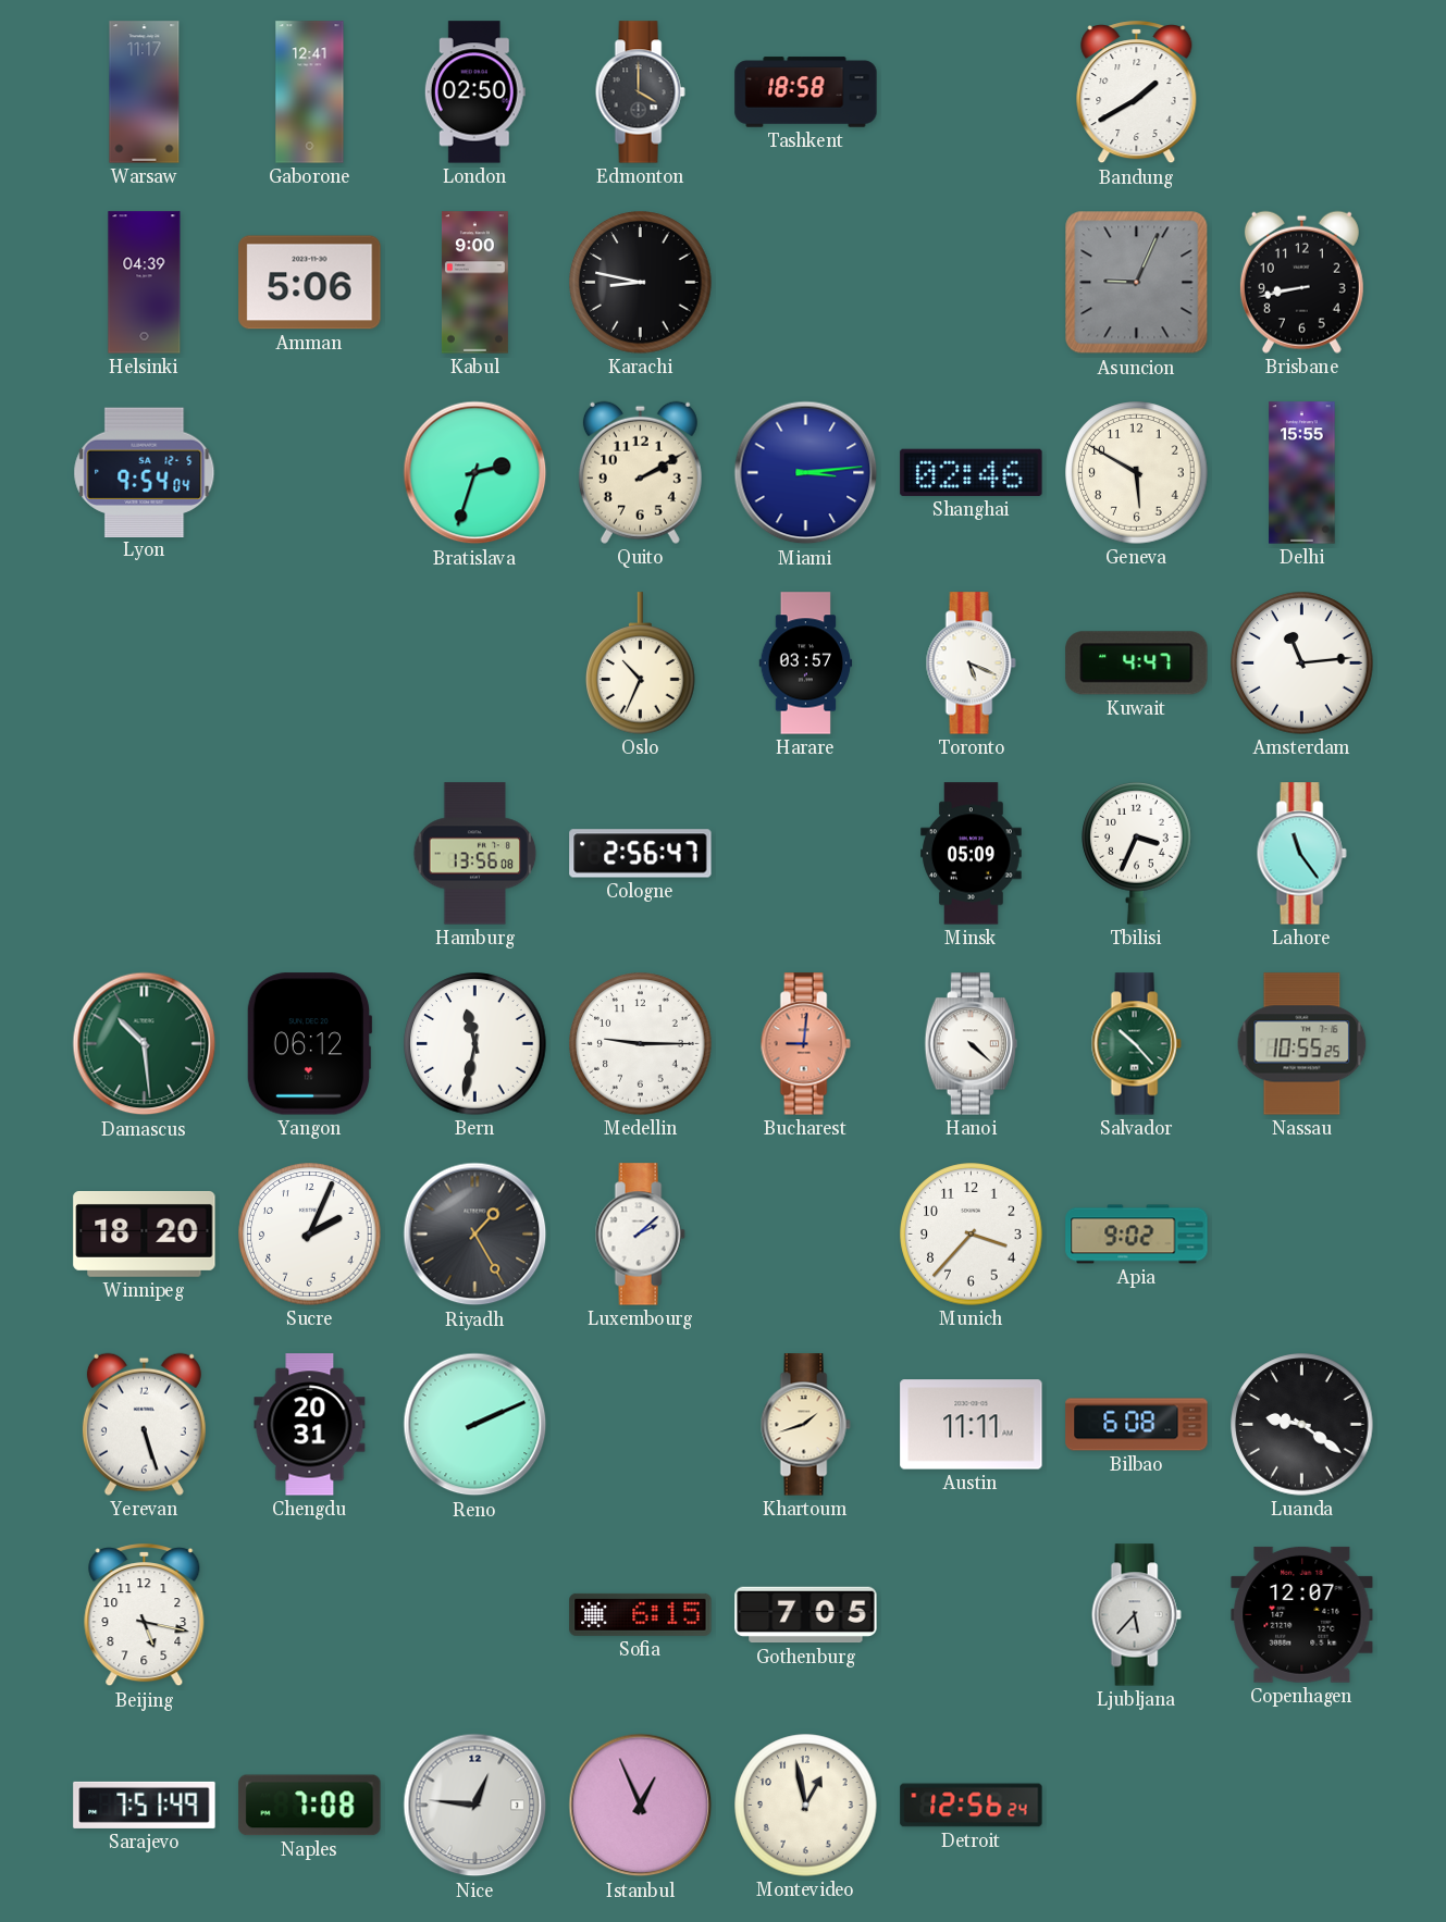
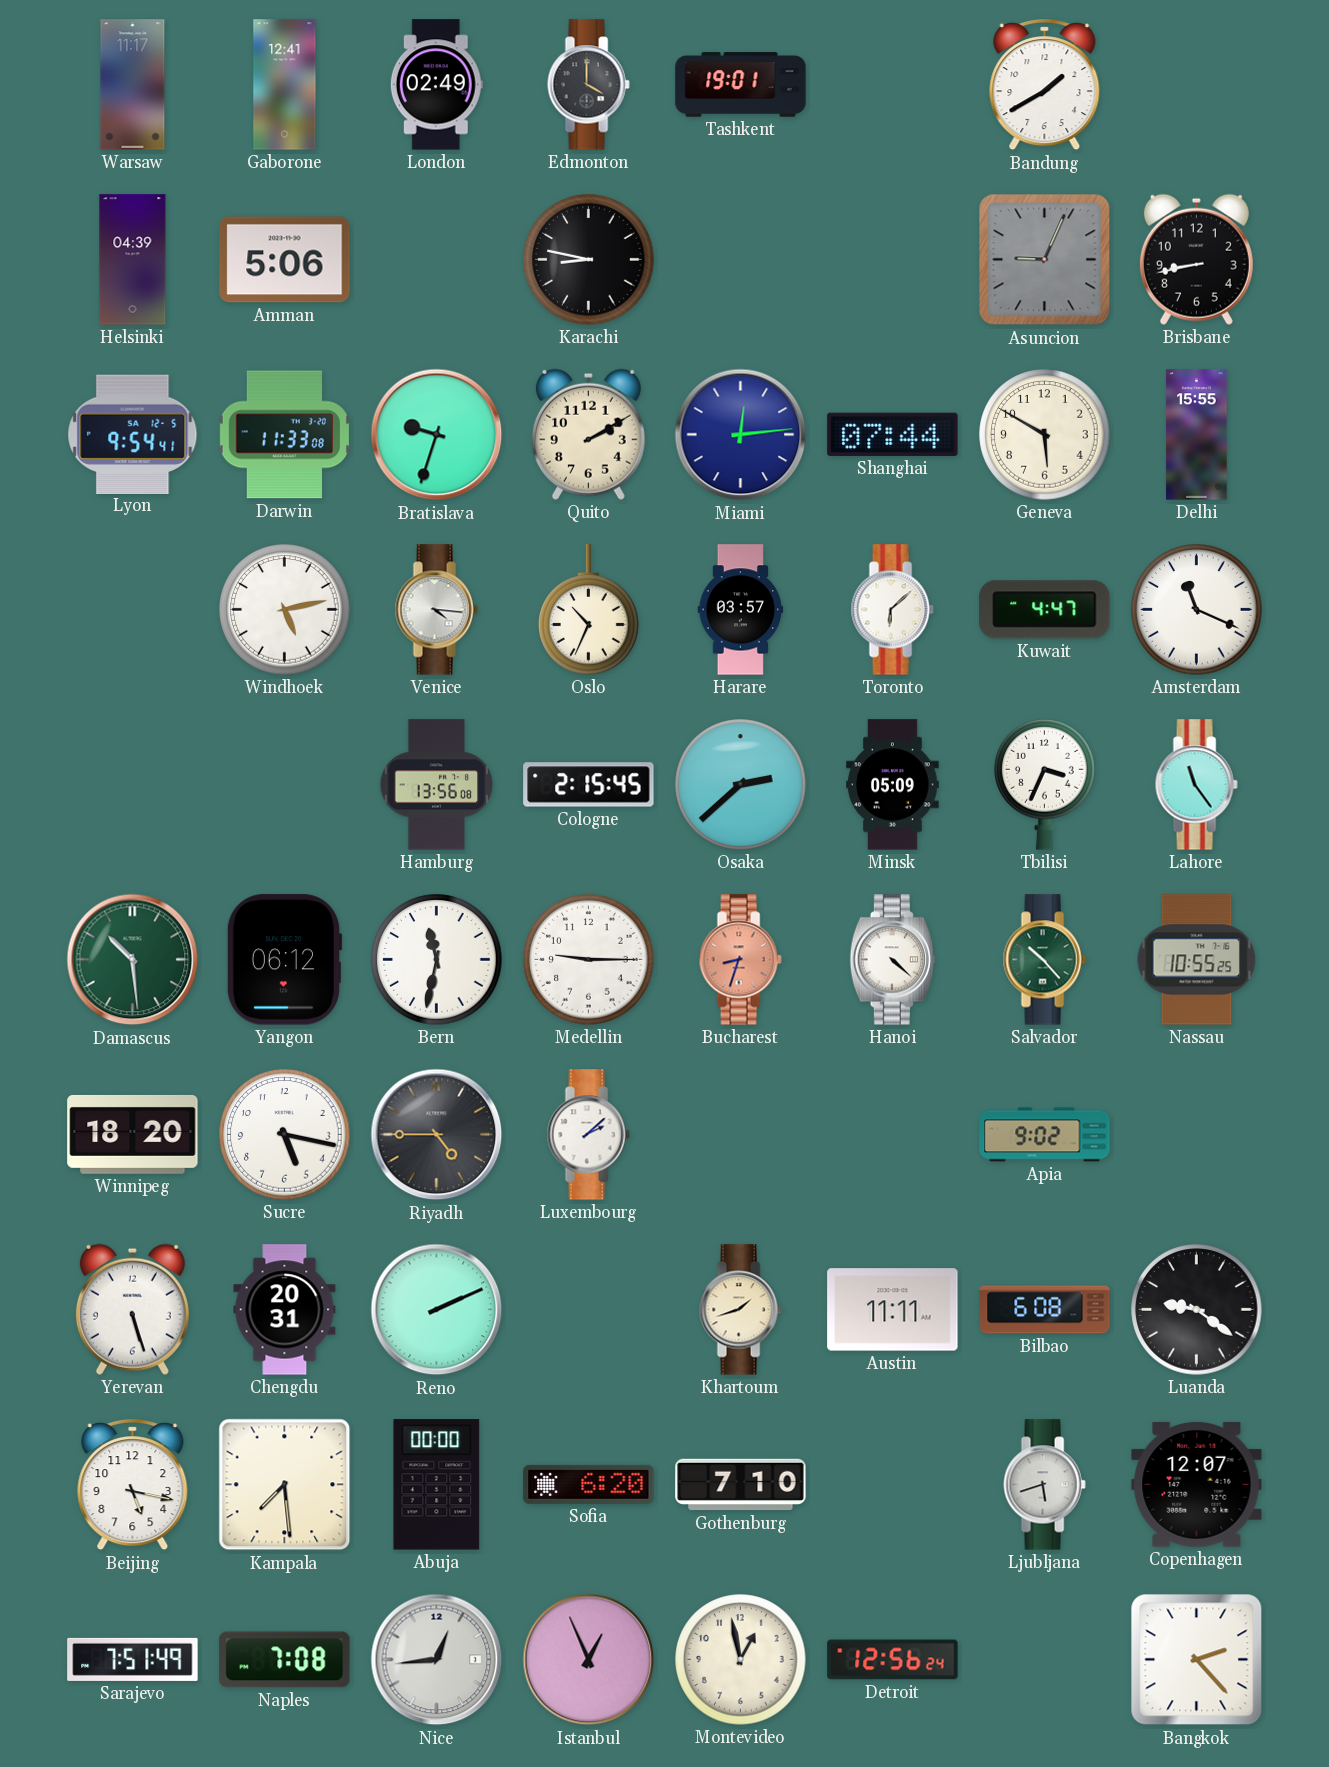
London: 02:50 -> 02:49 (436, 85)
Tashkent: 18:58 -> 19:01 (741, 85)
Kabul: 9:00 -> none (474, 283)
Lyon: 9:54:04 -> 9:54:41 (133, 434)
Darwin: none -> 11:33 (284, 435)
Bratislava: 2:33 -> 9:33 (437, 435)
Miami: 3:14 -> 12:14 (741, 435)
Shanghai: 02:46 -> 07:44 (893, 434)
Windhoek: none -> 5:13 (285, 610)
Venice: none -> 4:16 (436, 610)
Toronto: 5:19 -> 6:08 (892, 610)
Amsterdam: 11:14 -> 11:19 (1197, 610)
Cologne: 2:56 -> 2:15 (589, 785)
Osaka: none -> 2:38 (741, 785)
Bucharest: 9:01 -> 8:33 (740, 960)
Sucre: 2:04 -> 5:17 (285, 1135)
Riyadh: 1:25 -> 4:45 (437, 1135)
Munich: 3:37 -> none (972, 1235)
Kampala: none -> 7:29 (285, 1485)
Abuja: none -> 00:00 (437, 1485)
Sofia: 6:15 -> 6:20 (589, 1484)
Gothenburg: 7:05 -> 7:10 (741, 1485)
Ljubljana: 5:37 -> 5:42 (1044, 1485)
Nice: 12:46 -> 12:44 (437, 1660)
Bangkok: none -> 2:23 (1197, 1660)
